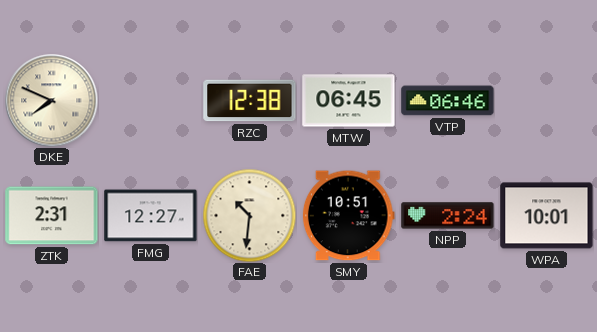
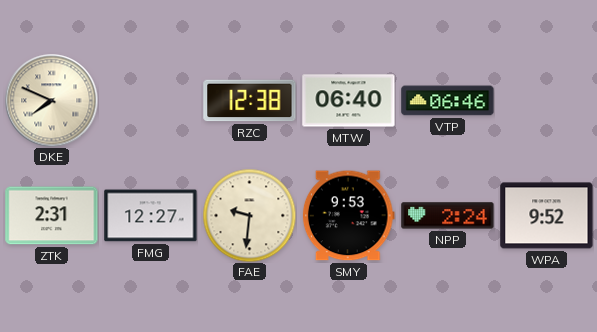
MTW: 06:45 -> 06:40 (349, 101)
FAE: 10:31 -> 9:31 (249, 215)
SMY: 10:51 -> 9:53 (348, 216)
WPA: 10:01 -> 9:52 (547, 216)
